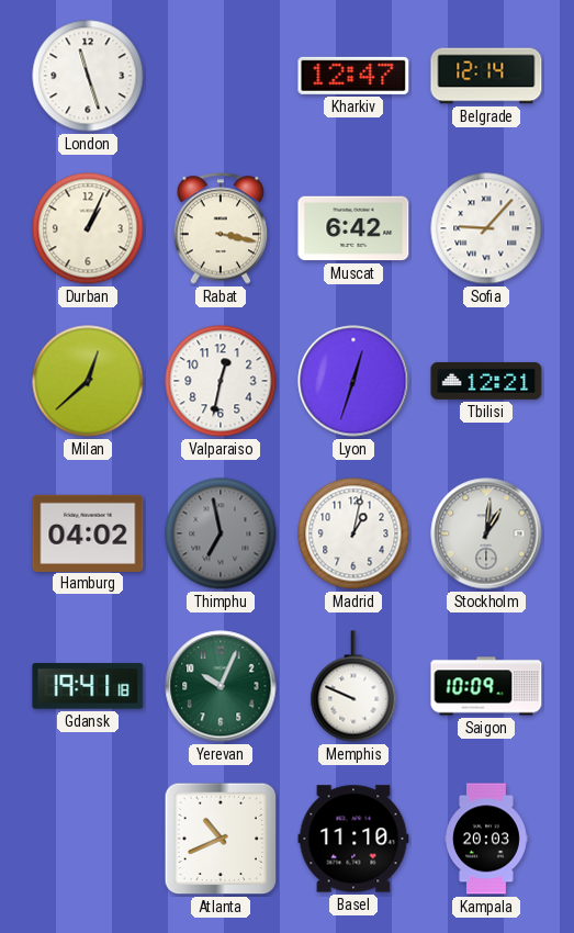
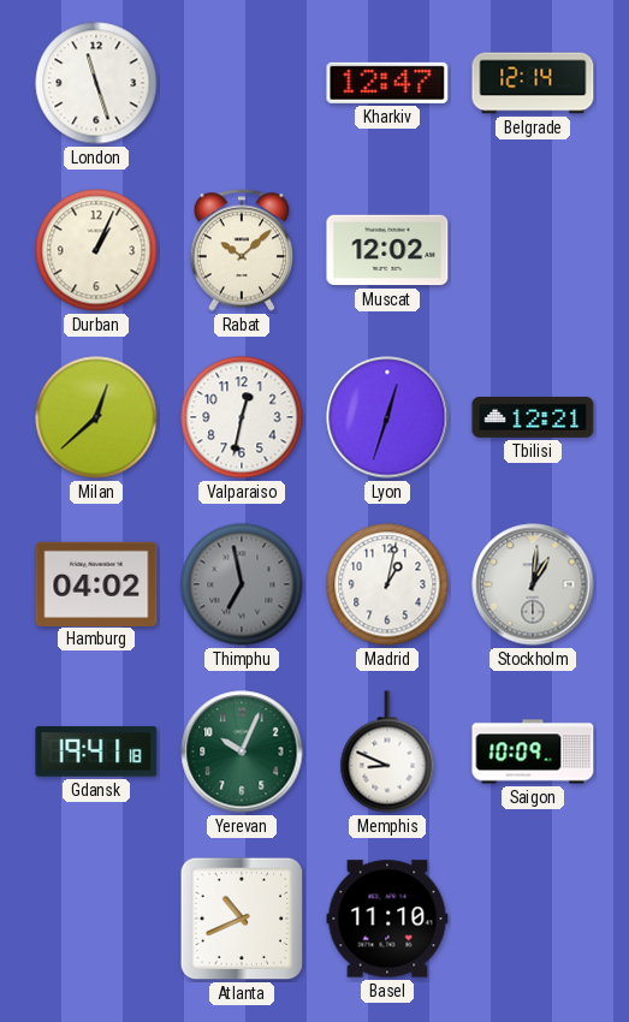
Rabat: 3:17 -> 10:08 (242, 250)
Muscat: 6:42 -> 12:02 (387, 250)
Sofia: 9:07 -> none (486, 228)
Memphis: 9:49 -> 8:49 (387, 751)
Kampala: 20:03 -> none (487, 839)
